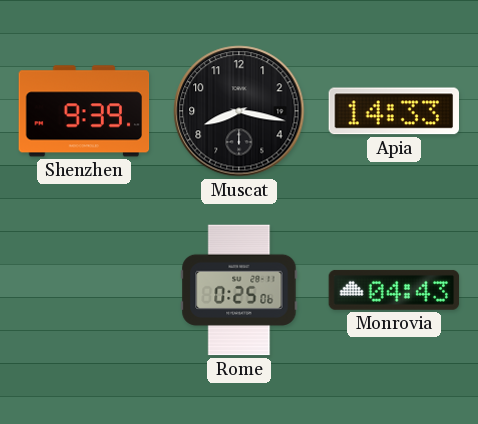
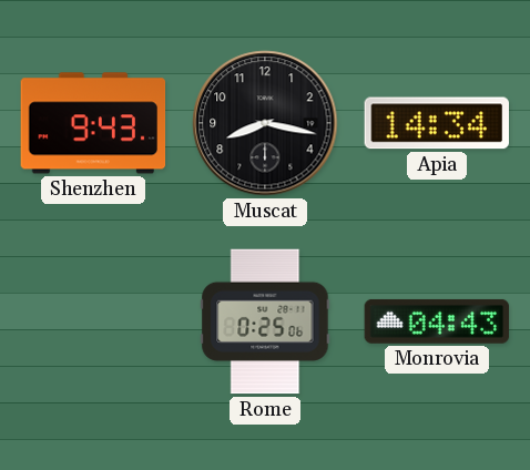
Shenzhen: 9:39 -> 9:43 (93, 123)
Apia: 14:33 -> 14:34 (436, 123)
